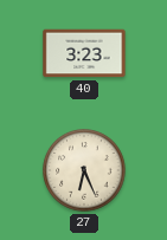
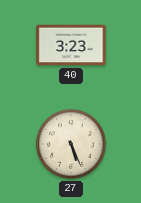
27: 6:26 -> 5:26 (71, 144)
